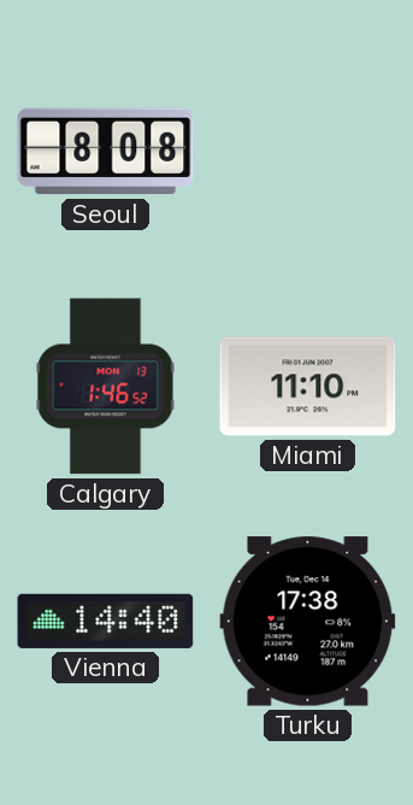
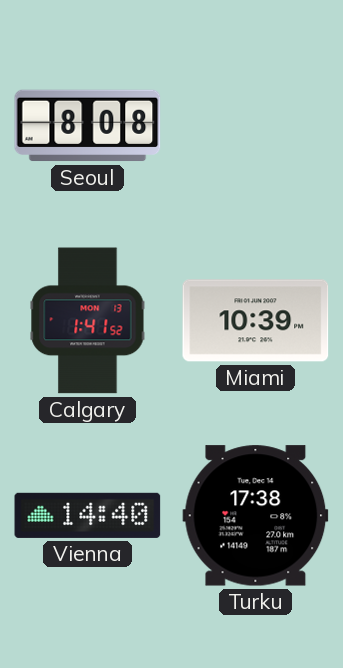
Calgary: 1:46 -> 1:41 (88, 321)
Miami: 11:10 -> 10:39 (256, 321)
